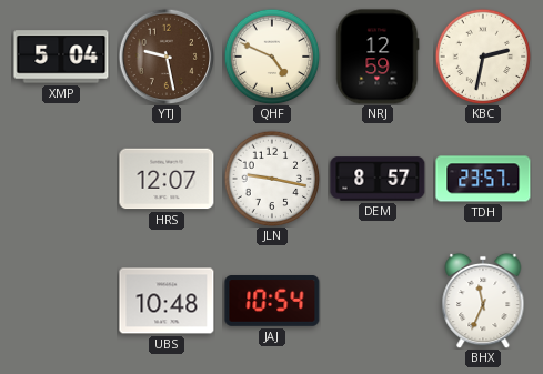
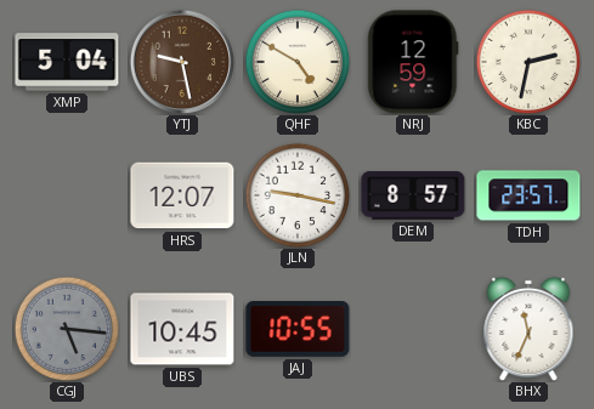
QHF: 4:49 -> 4:50 (298, 62)
CGJ: none -> 5:16 (67, 329)
UBS: 10:48 -> 10:45 (182, 329)
JAJ: 10:54 -> 10:55 (298, 330)
